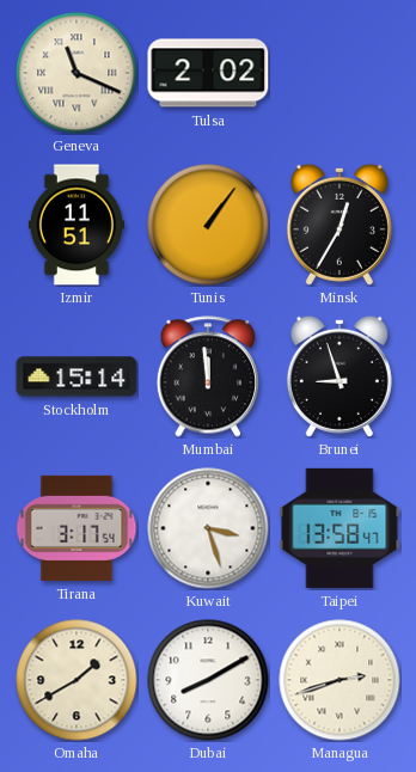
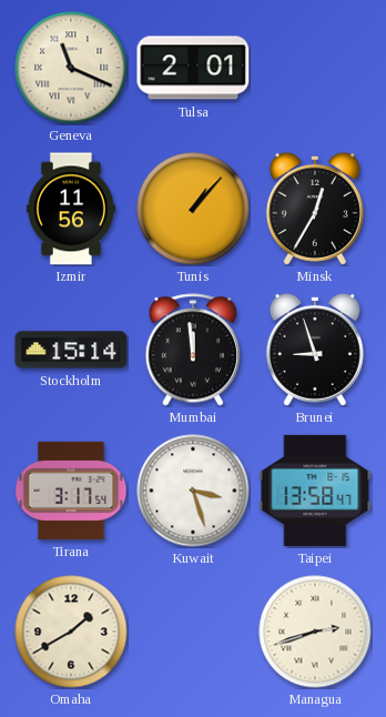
Tulsa: 2:02 -> 2:01 (193, 68)
Izmir: 11:51 -> 11:56 (71, 209)
Tunis: 1:06 -> 1:07 (193, 209)
Dubai: 8:10 -> none (208, 680)
